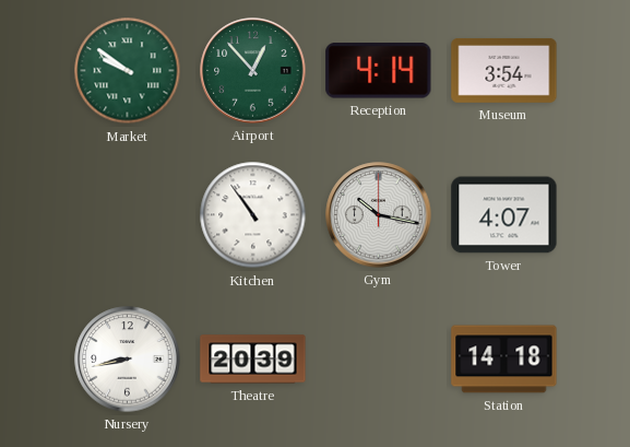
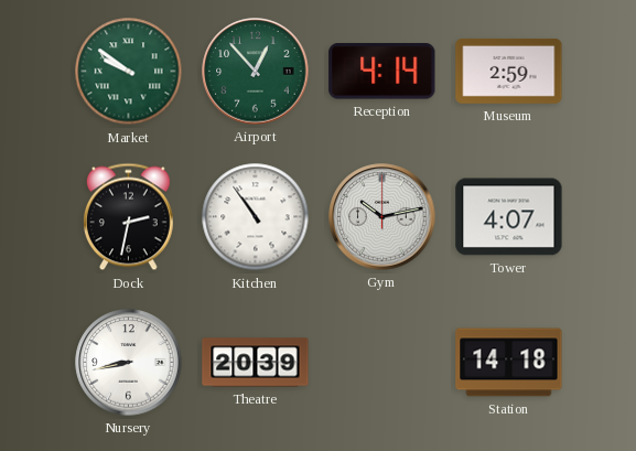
Museum: 3:54 -> 2:59 (509, 71)
Dock: none -> 2:32 (128, 217)
Gym: 10:17 -> 10:13 (382, 217)
